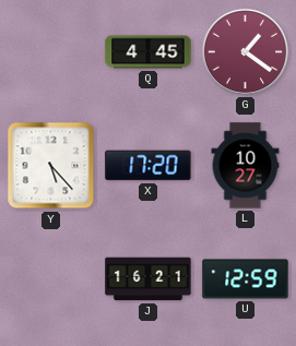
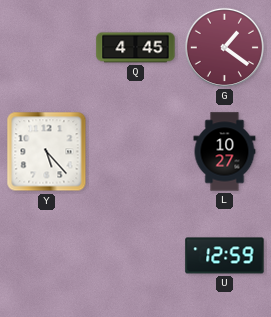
X: 17:20 -> none (149, 166)
J: 16:21 -> none (149, 279)
